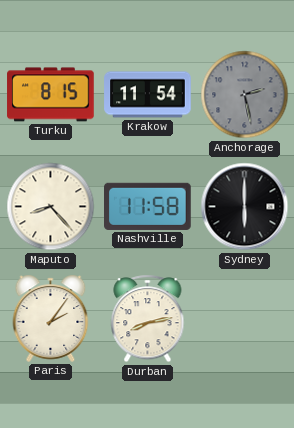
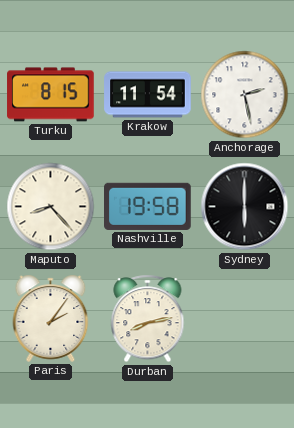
Anchorage dial: grey -> white (245, 95)
Nashville: 11:58 -> 19:58 (148, 206)
